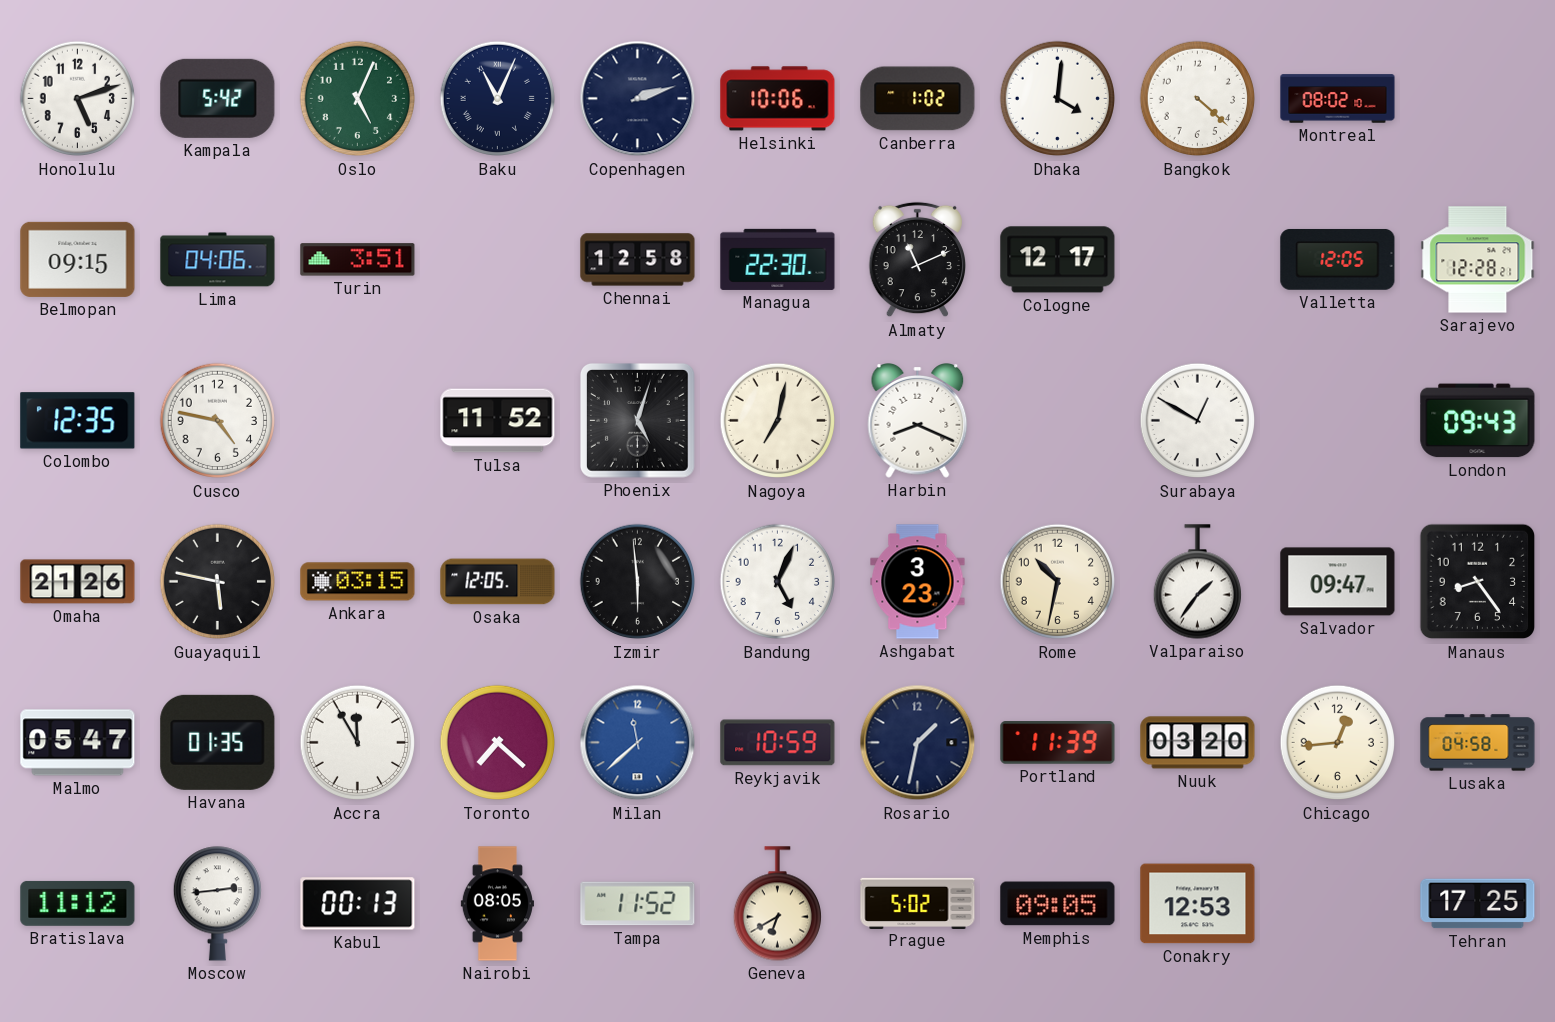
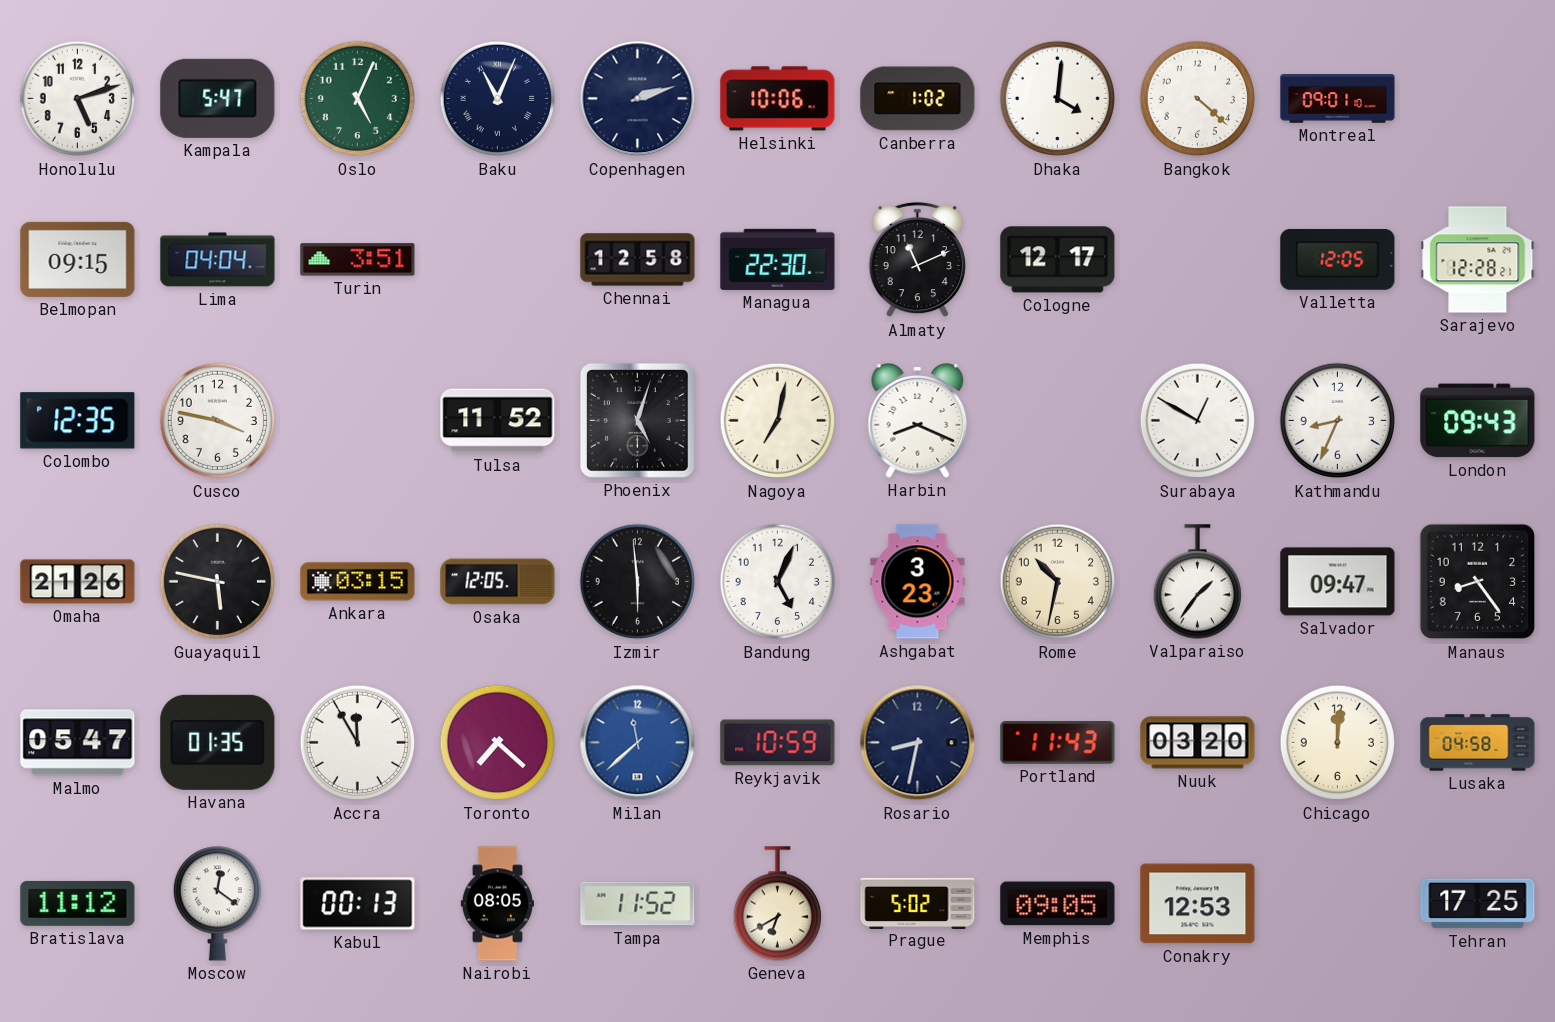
Kampala: 5:42 -> 5:47 (218, 98)
Montreal: 08:02 -> 09:01 (1338, 99)
Lima: 04:06 -> 04:04 (218, 260)
Cusco: 4:47 -> 3:47 (218, 421)
Kathmandu: none -> 8:34 (1338, 421)
Rosario: 1:32 -> 8:32 (918, 743)
Portland: 11:39 -> 11:43 (1058, 743)
Chicago: 12:44 -> 12:01 (1338, 743)
Moscow: 2:44 -> 12:21 (217, 904)
